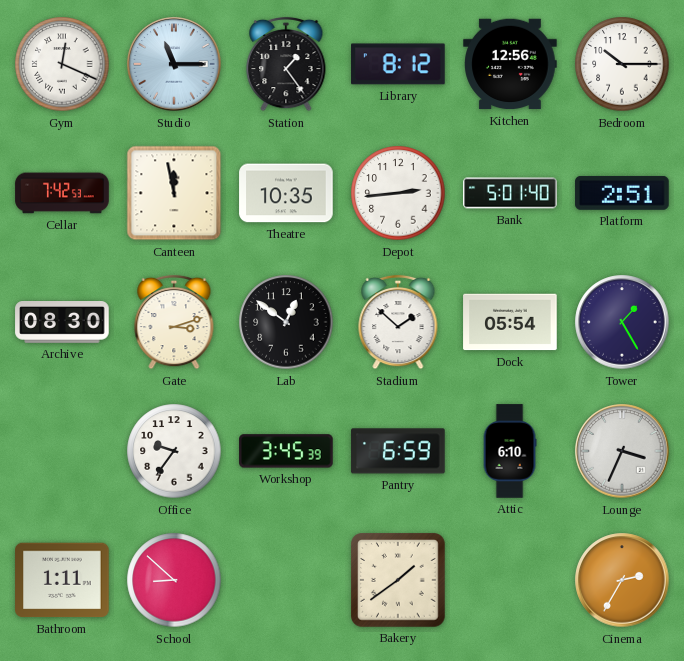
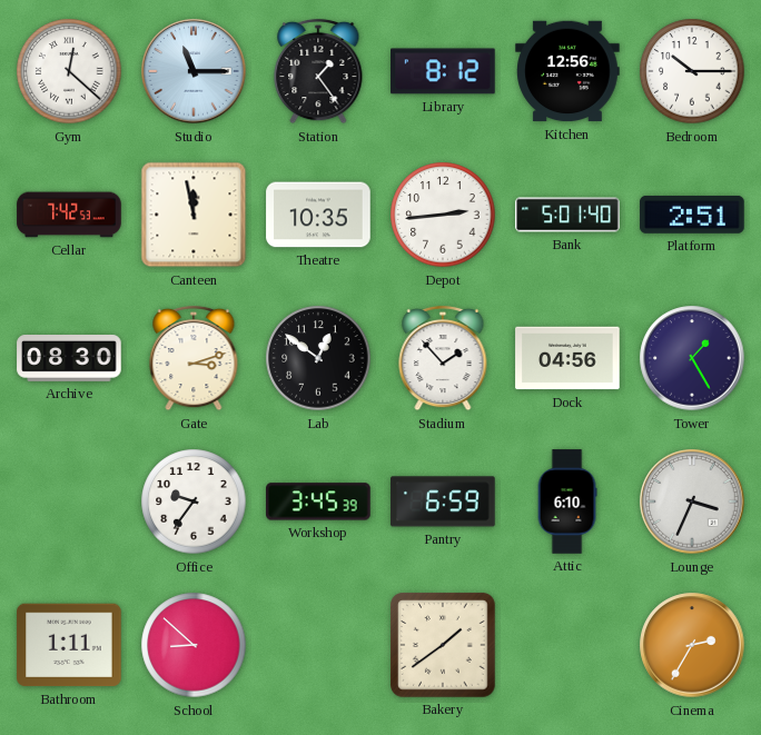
Gym: 12:19 -> 12:22 (69, 71)
Stadium: 1:52 -> 1:53 (443, 358)
Dock: 05:54 -> 04:56 (567, 358)
